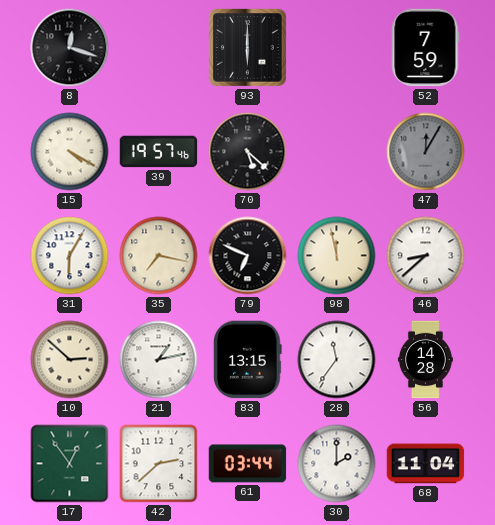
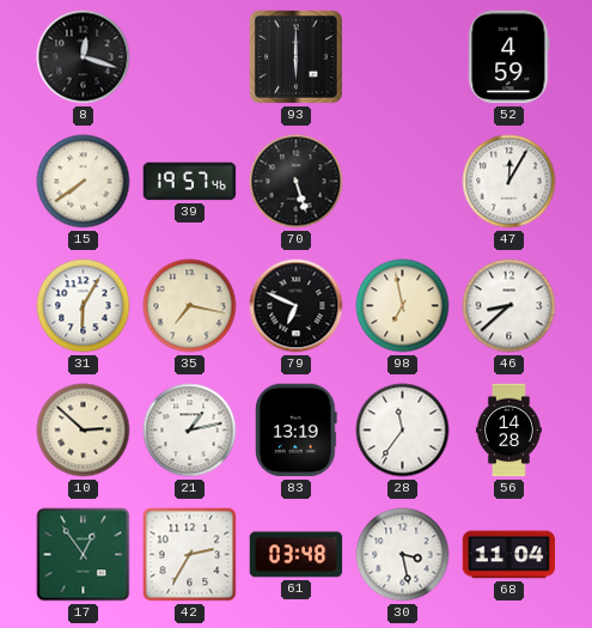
52: 7:59 -> 4:59 (509, 57)
15: 4:20 -> 7:39 (84, 182)
70: 5:22 -> 5:27 (297, 182)
47 dial: grey -> white (509, 182)
98: 11:58 -> 6:58 (403, 306)
83: 13:15 -> 13:19 (297, 431)
42: 2:38 -> 2:35 (190, 555)
61: 03:44 -> 03:48 (297, 555)
30: 2:00 -> 3:28 (403, 555)
